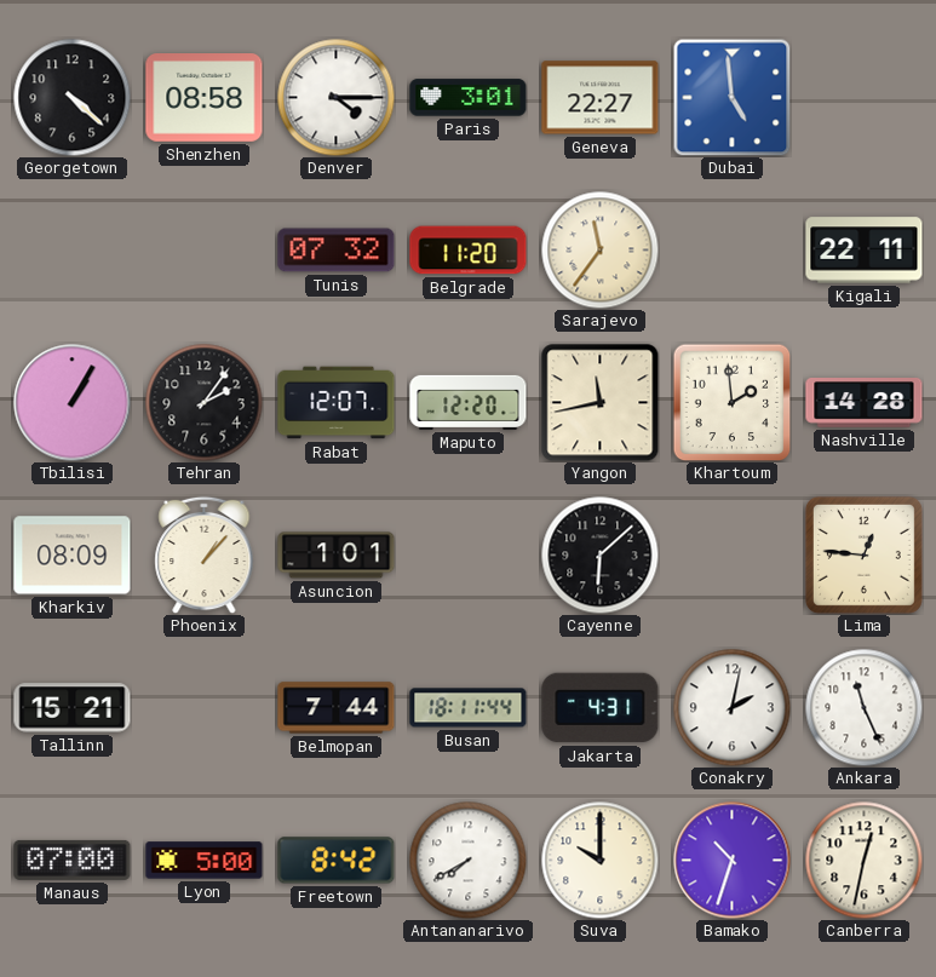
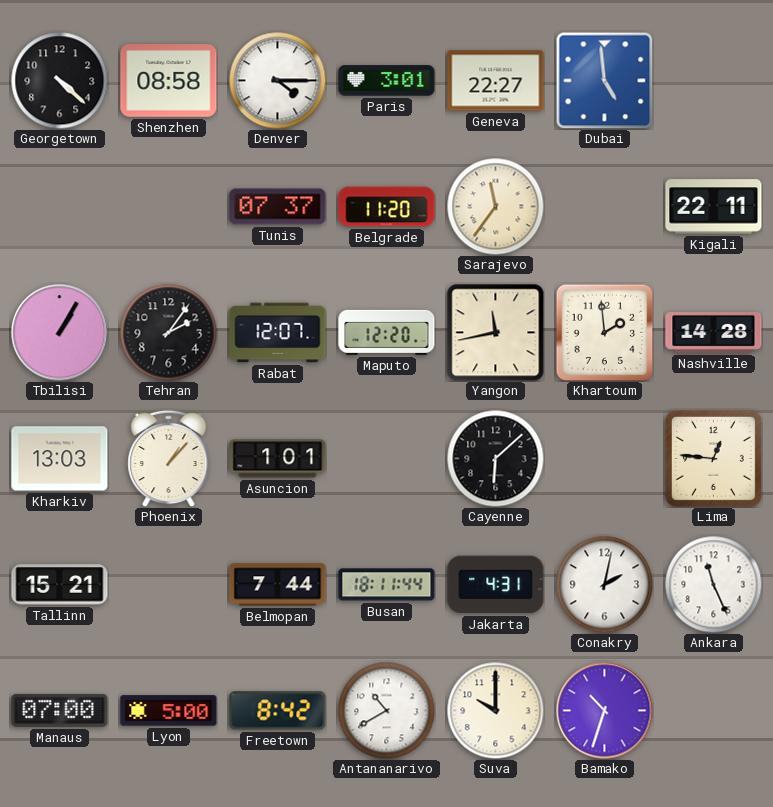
Tunis: 07:32 -> 07:37 (278, 207)
Kharkiv: 08:09 -> 13:03 (60, 459)
Antananarivo: 7:40 -> 10:40 (386, 710)
Canberra: 12:32 -> none (863, 860)
